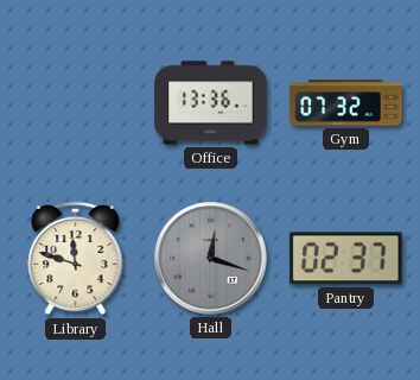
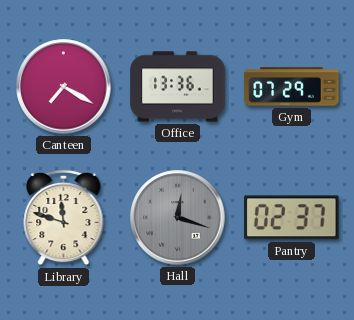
Canteen: none -> 7:20 (64, 87)
Gym: 07:32 -> 07:29 (292, 87)
